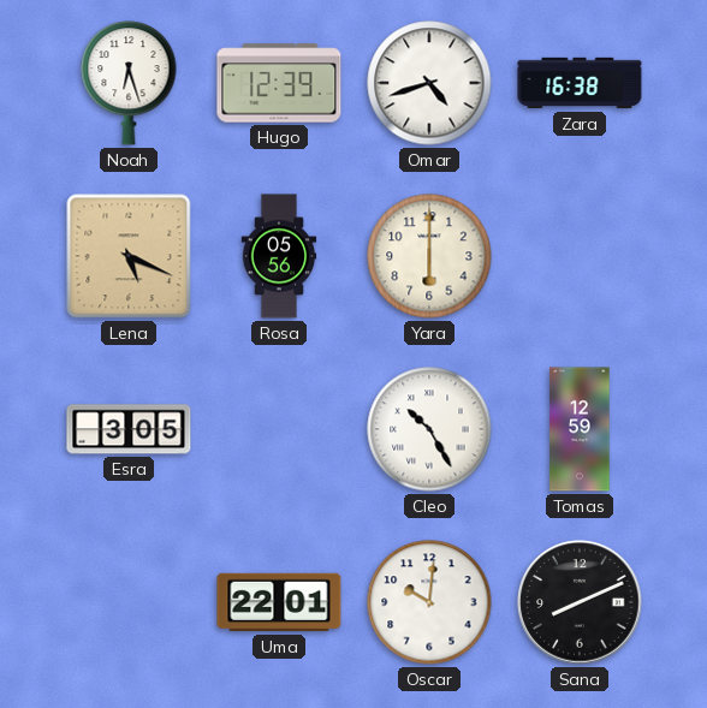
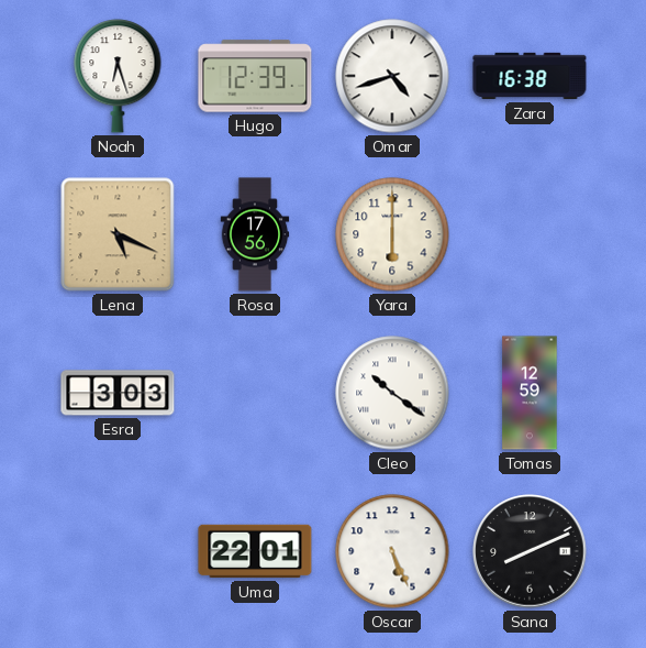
Rosa: 05:56 -> 17:56 (255, 234)
Esra: 3:05 -> 3:03 (118, 393)
Cleo: 10:25 -> 10:21 (392, 393)
Oscar: 10:01 -> 5:26 (392, 551)
